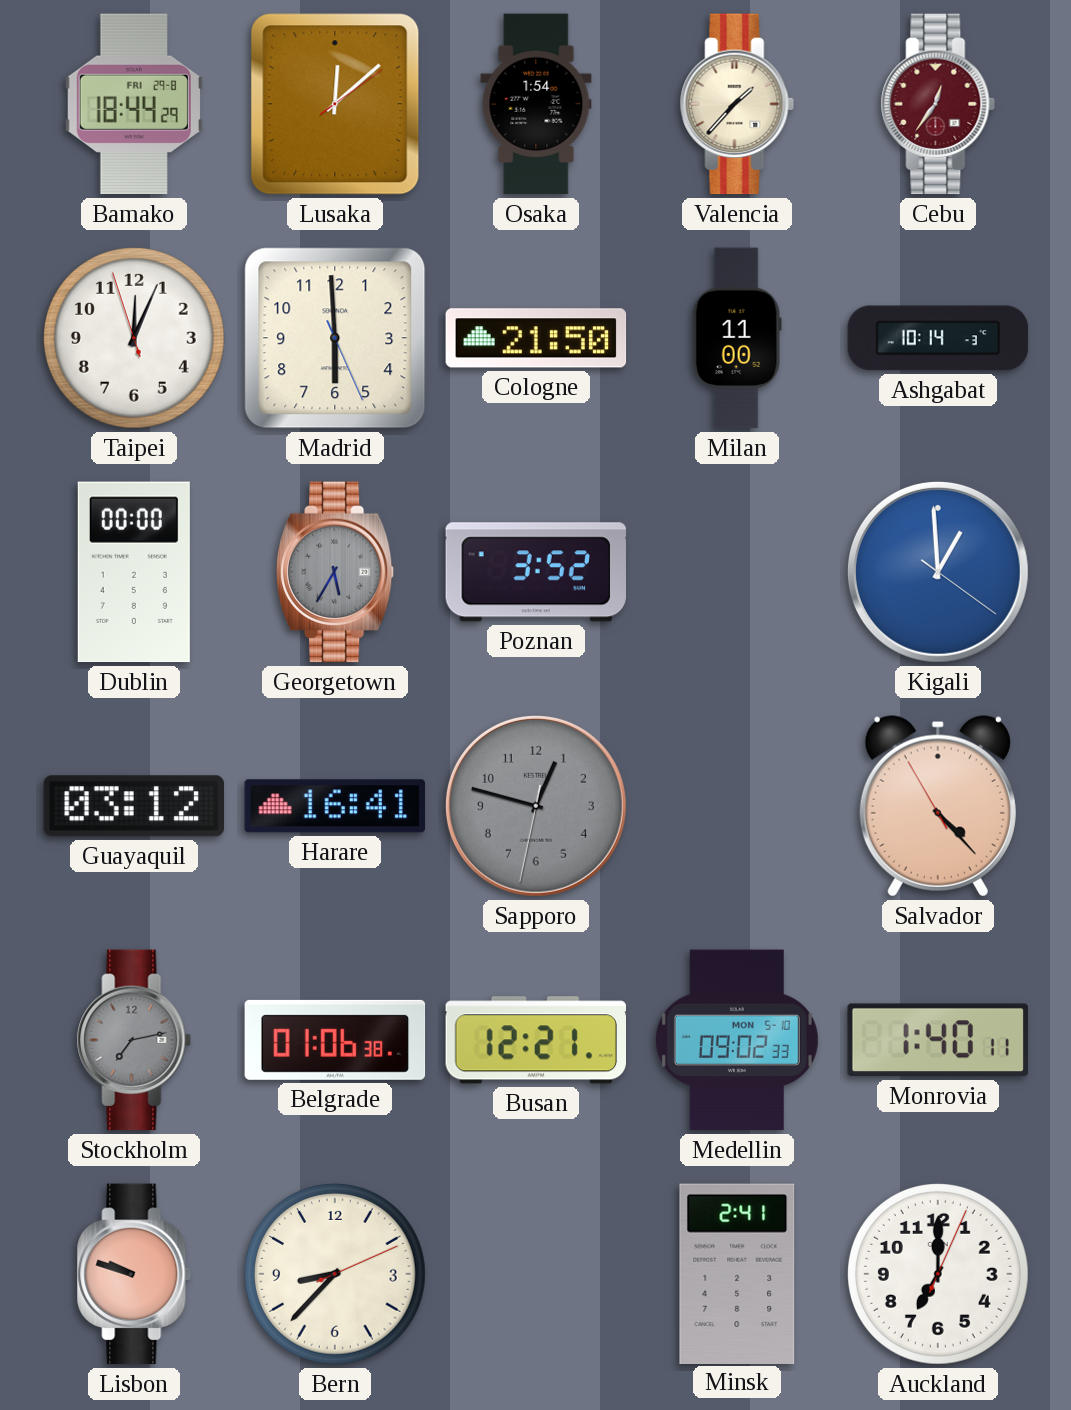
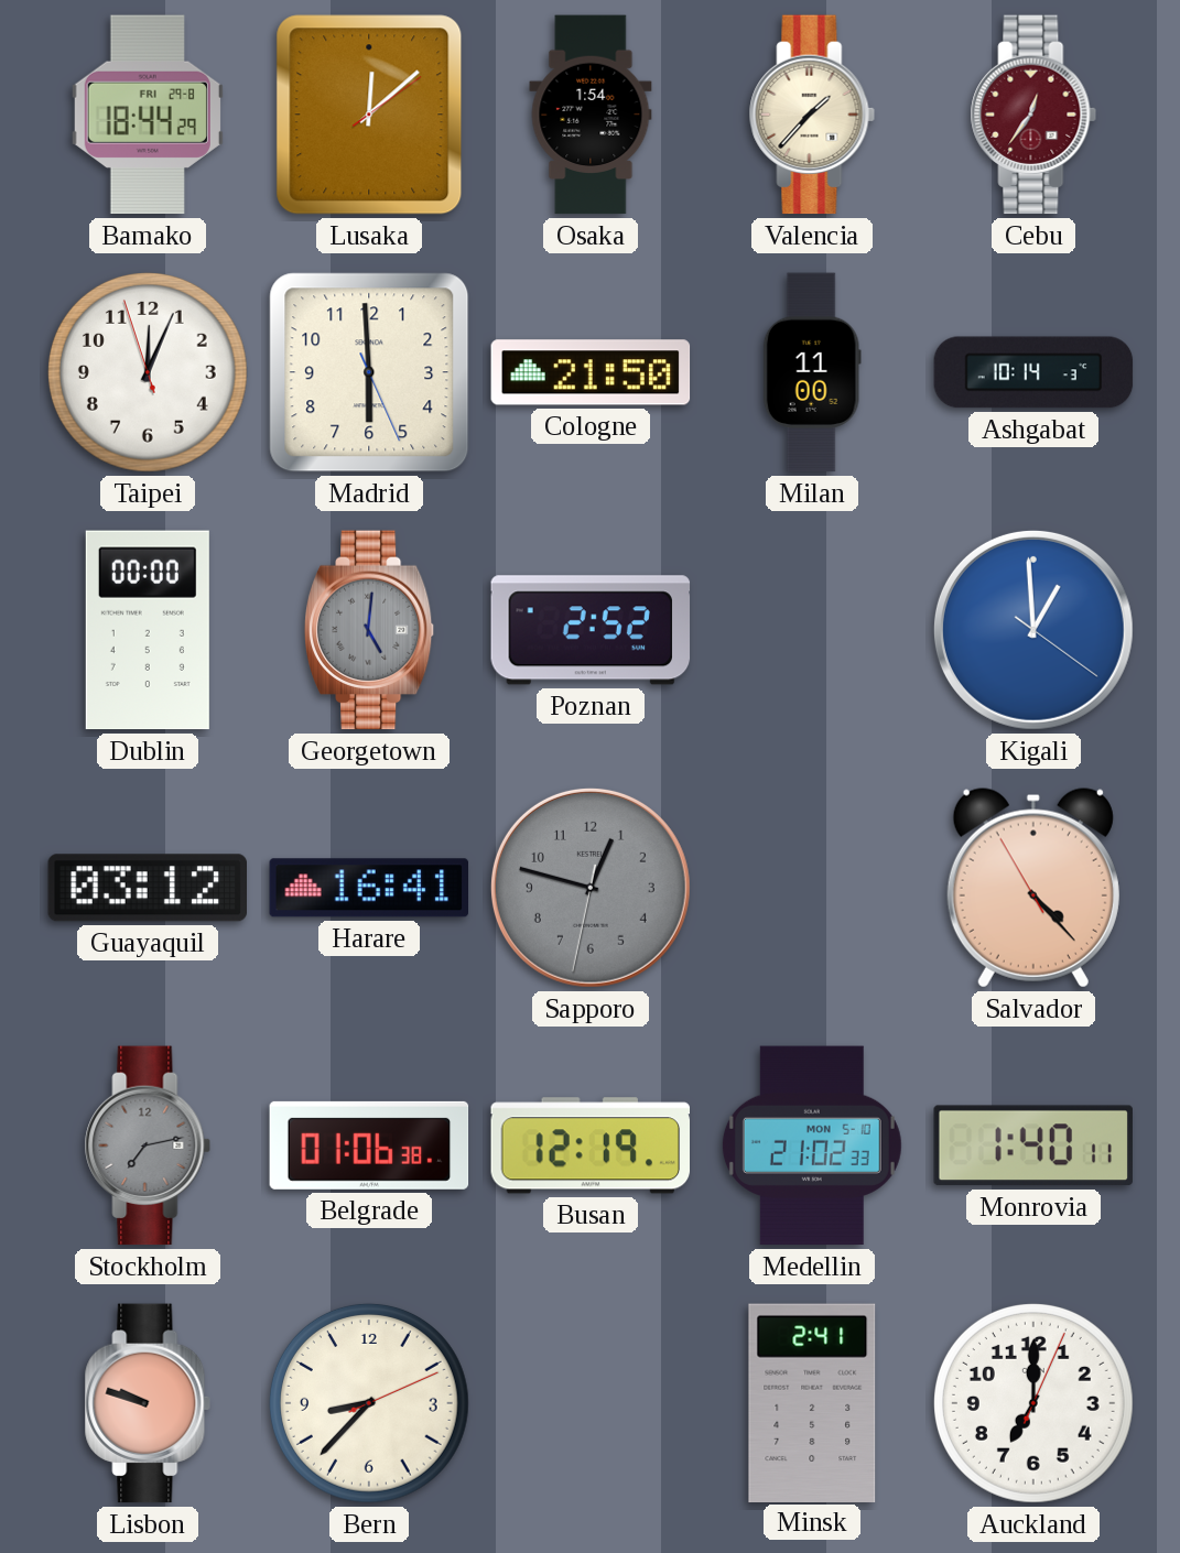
Georgetown: 5:35 -> 5:01 (369, 630)
Poznan: 3:52 -> 2:52 (591, 630)
Busan: 12:21 -> 12:19 (591, 1145)
Medellin: 09:02 -> 21:02 (812, 1145)
